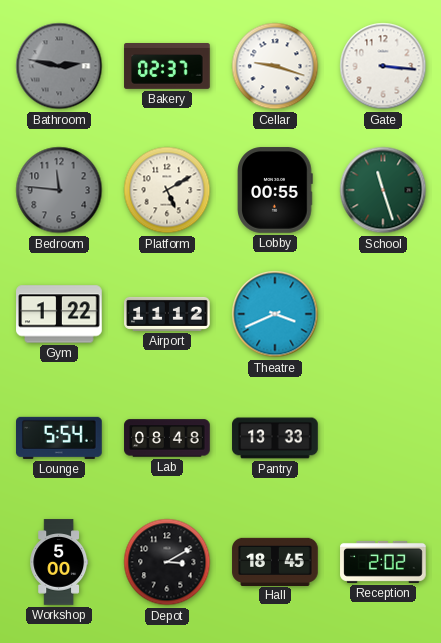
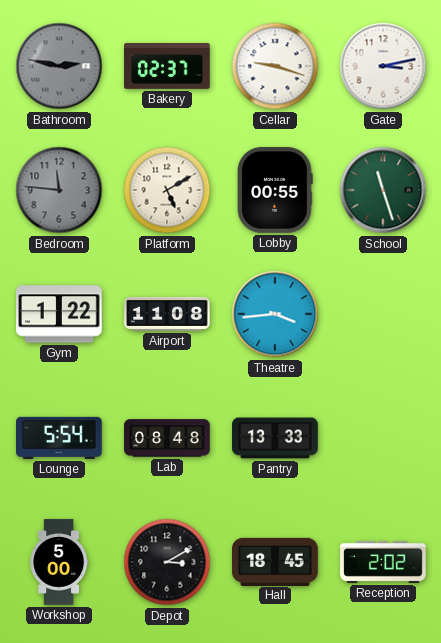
Gate: 3:16 -> 3:13 (383, 66)
Airport: 11:12 -> 11:08 (167, 314)
Theatre: 3:41 -> 3:44 (275, 314)
